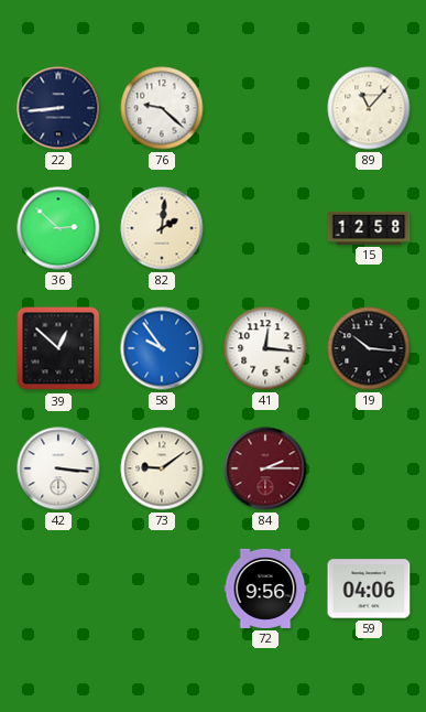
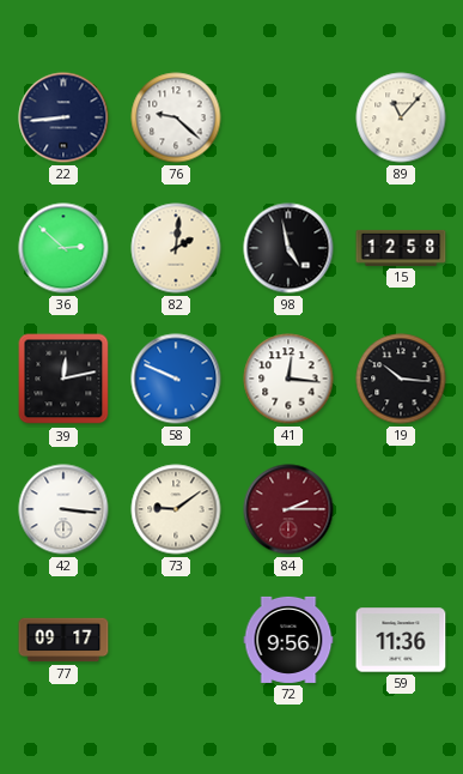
98: none -> 4:58 (288, 248)
39: 12:52 -> 12:13 (63, 379)
58: 9:54 -> 9:49 (176, 379)
77: none -> 09:17 (63, 640)
59: 04:06 -> 11:36 (401, 640)
